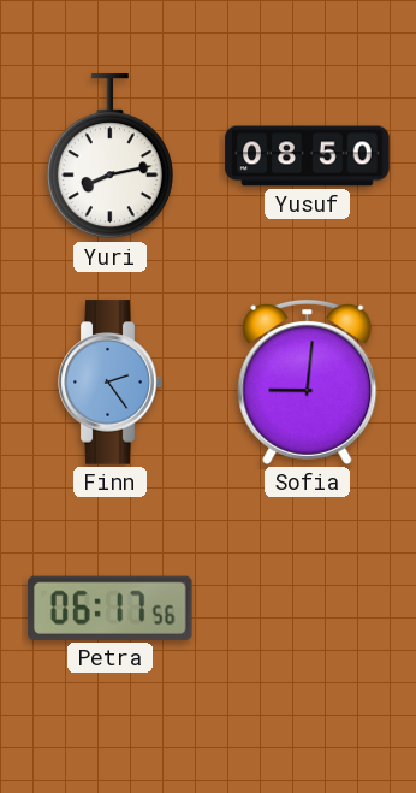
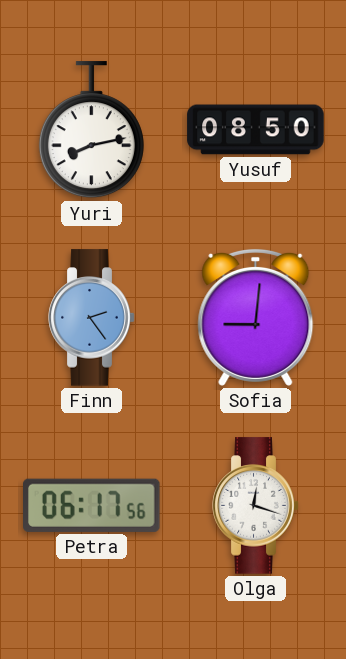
Olga: none -> 12:18 (256, 506)
